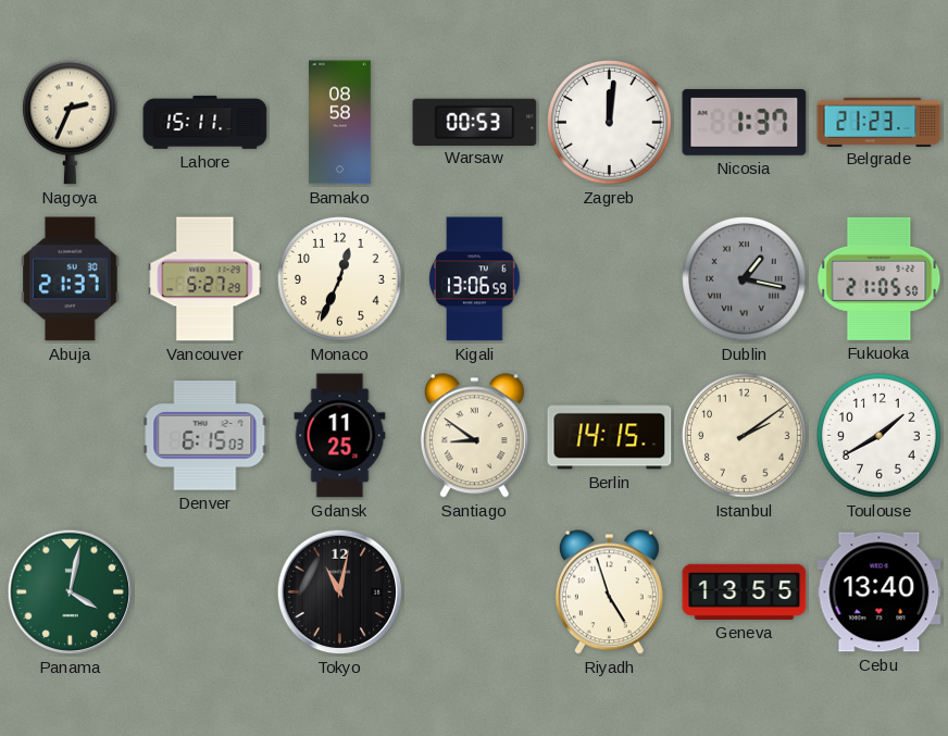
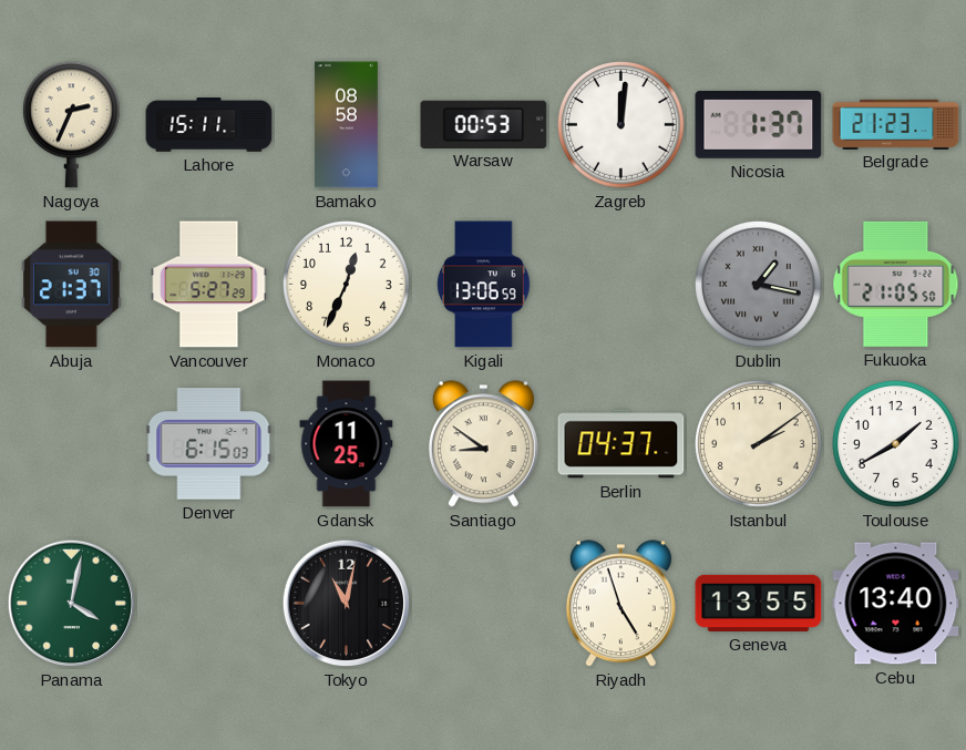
Berlin: 14:15 -> 04:37 (621, 444)
